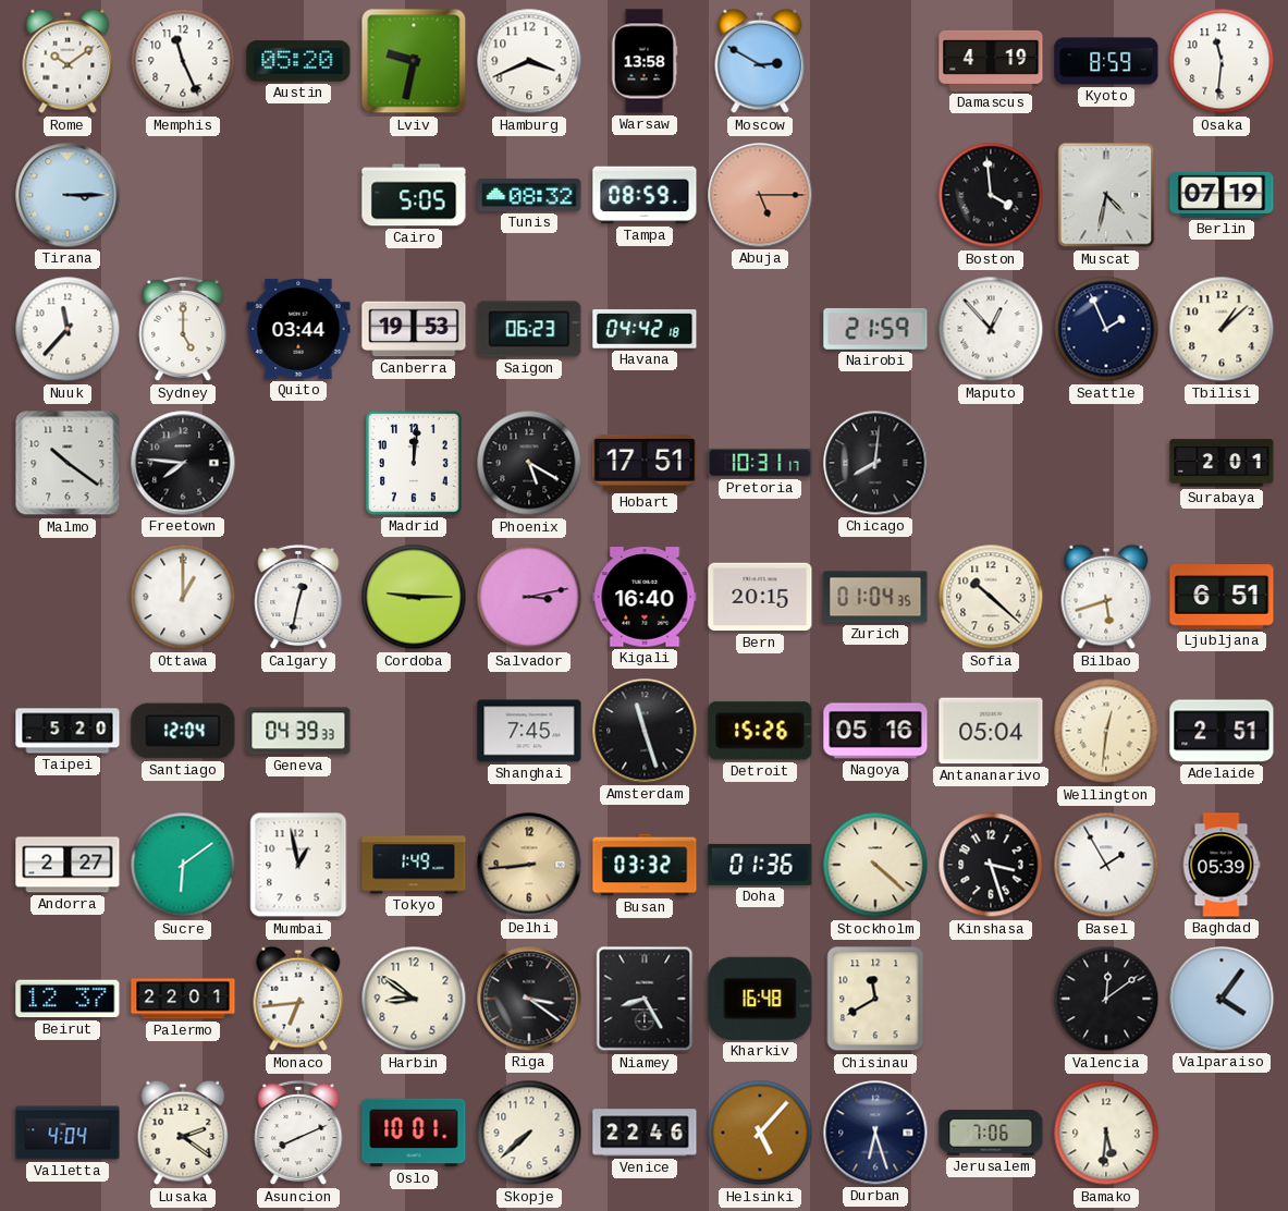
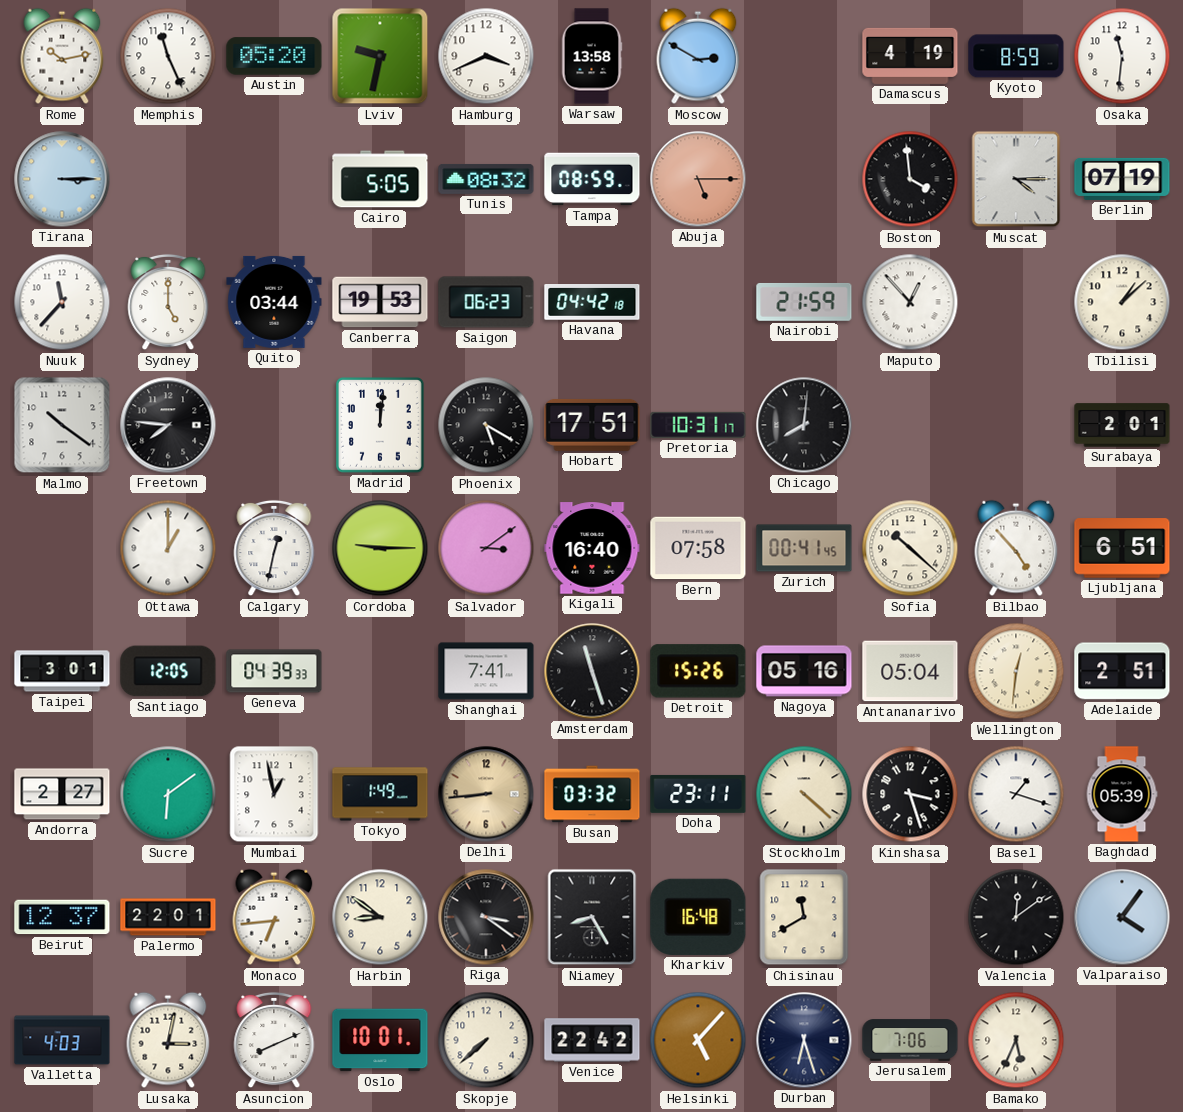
Rome: 10:09 -> 10:13 (62, 56)
Muscat: 4:32 -> 4:15 (1016, 179)
Seattle: 1:56 -> none (1106, 329)
Salvador: 3:13 -> 3:09 (486, 548)
Bern: 20:15 -> 07:58 (698, 548)
Zurich: 01:04 -> 00:41 (804, 548)
Bilbao: 5:42 -> 4:53 (1016, 548)
Taipei: 5:20 -> 3:01 (62, 671)
Santiago: 12:04 -> 12:05 (168, 671)
Shanghai: 7:45 -> 7:41 (486, 671)
Doha: 01:36 -> 23:11 (698, 794)
Basel: 1:55 -> 1:18 (1016, 794)
Valletta: 4:04 -> 4:03 (62, 1040)
Lusaka: 2:21 -> 3:02 (168, 1040)
Venice: 22:46 -> 22:42 (592, 1040)
Bamako: 5:31 -> 5:34 (1016, 1040)
